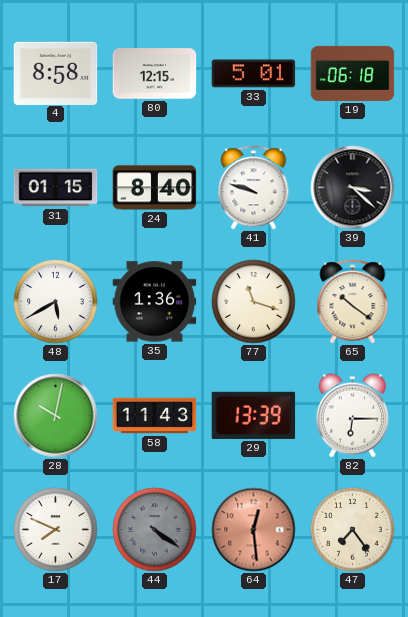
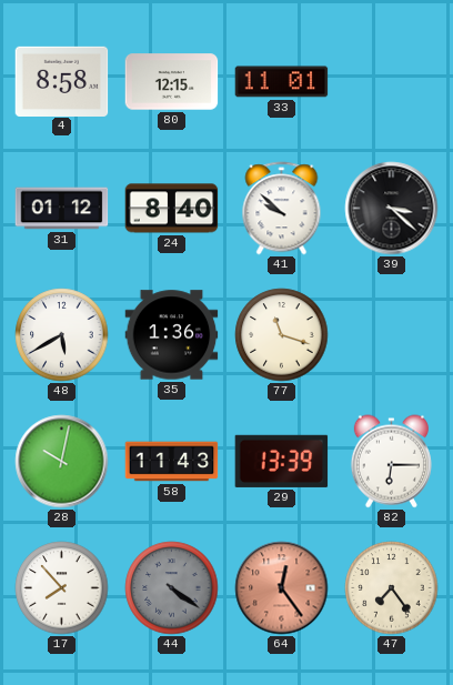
33: 5:01 -> 11:01 (282, 82)
19: 06:18 -> none (353, 73)
31: 01:15 -> 01:12 (62, 209)
41: 9:48 -> 9:52 (282, 209)
65: 10:21 -> none (353, 302)
17: 7:49 -> 7:53 (62, 588)
64: 12:29 -> 12:24 (282, 588)
